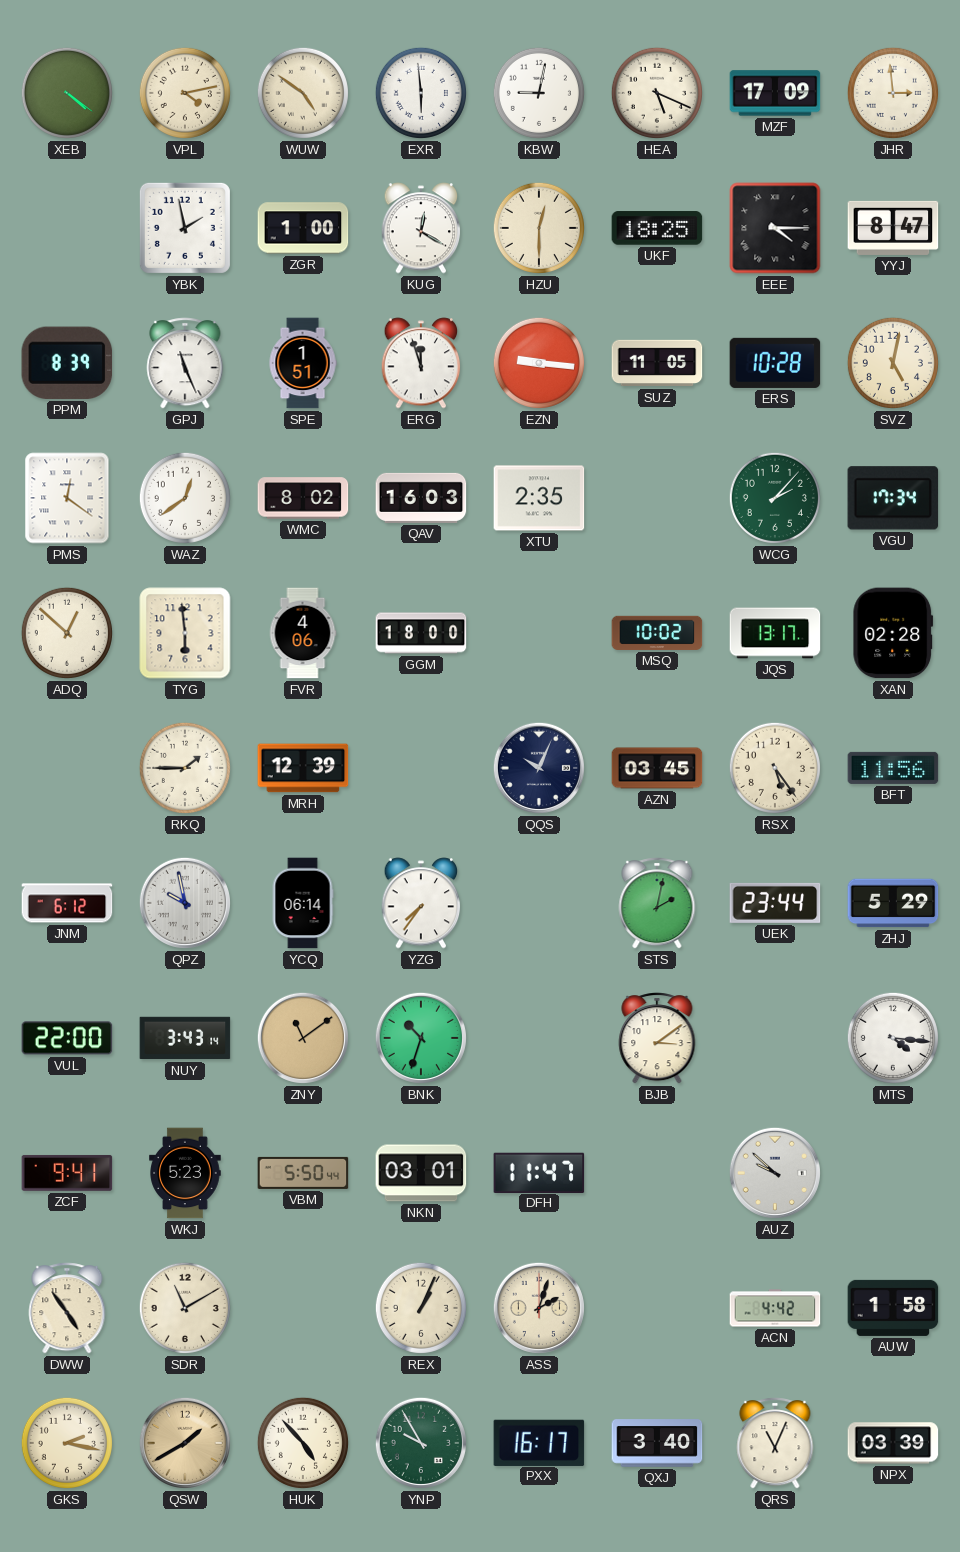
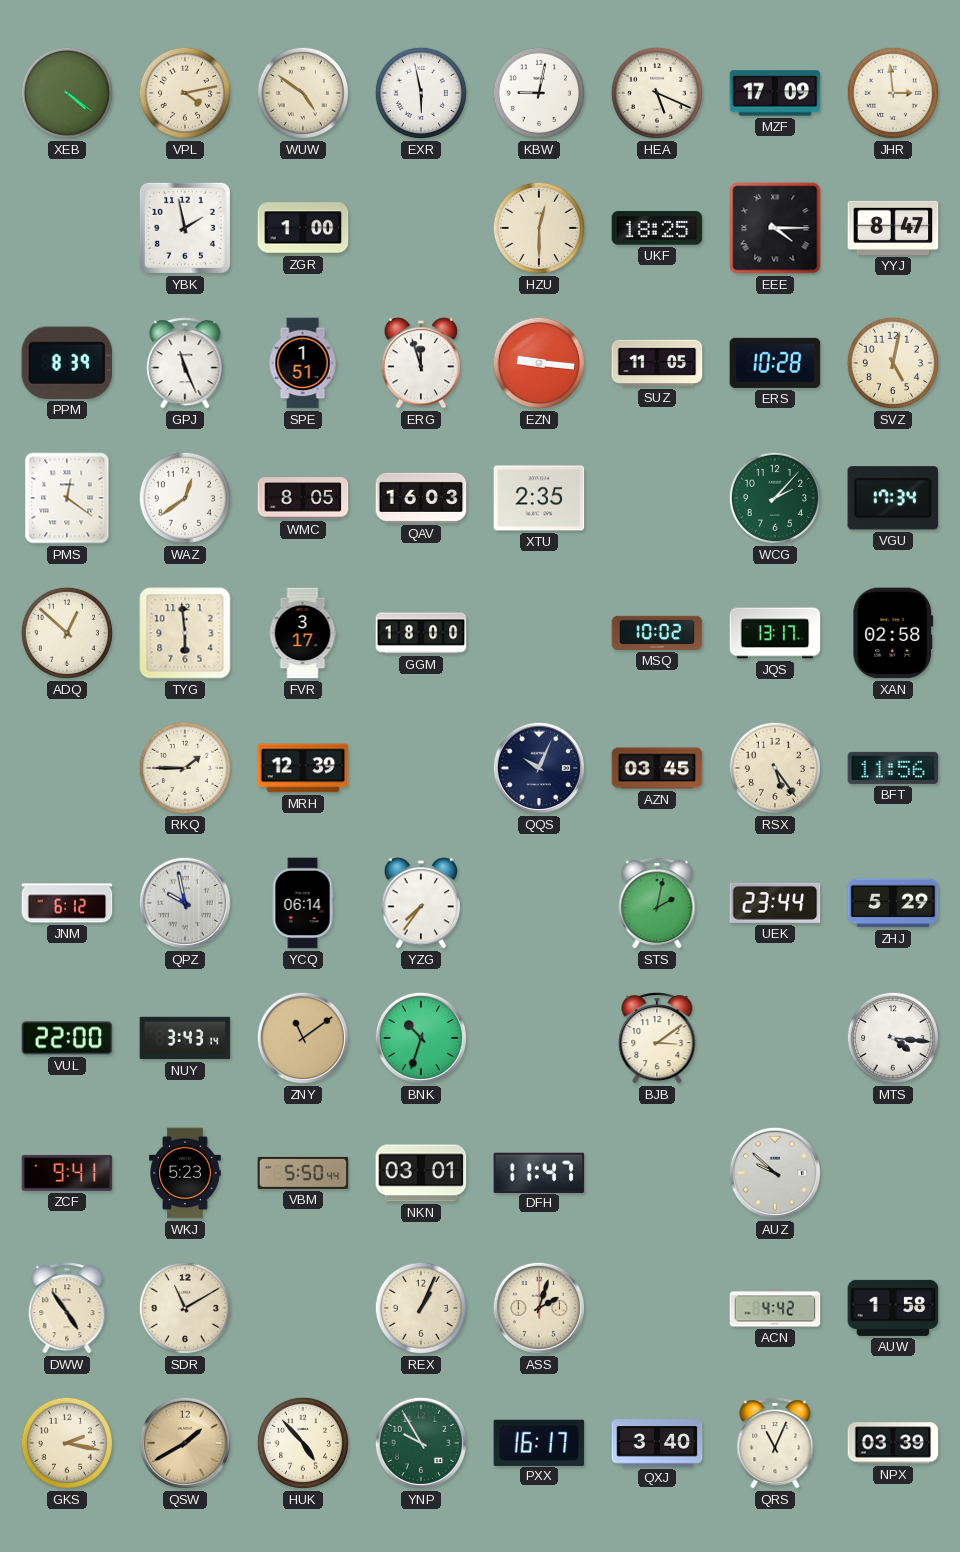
EXR: 5:59 -> 5:58 (421, 93)
KUG: 12:20 -> none (421, 228)
WMC: 8:02 -> 8:05 (303, 498)
FVR: 4:06 -> 3:17 (303, 633)
XAN: 02:28 -> 02:58 (893, 633)
